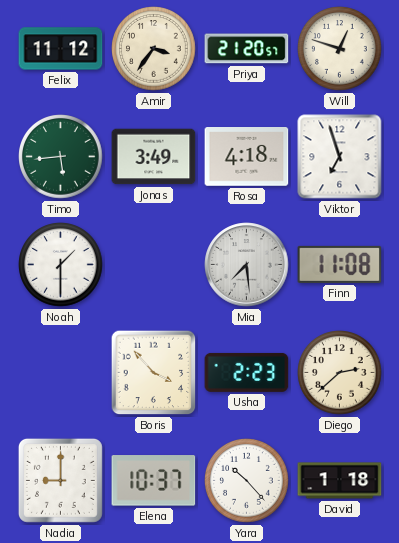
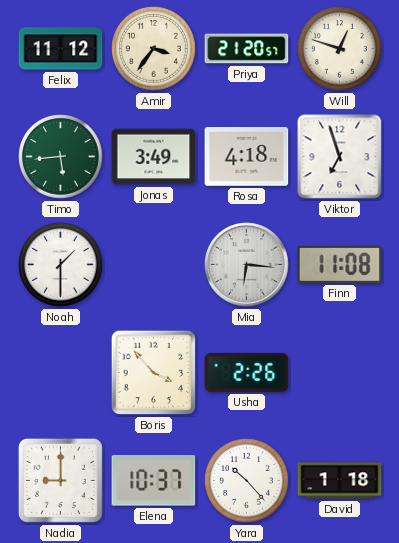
Mia: 7:29 -> 6:16 (247, 265)
Usha: 2:23 -> 2:26 (247, 372)
Diego: 2:38 -> none (340, 373)
